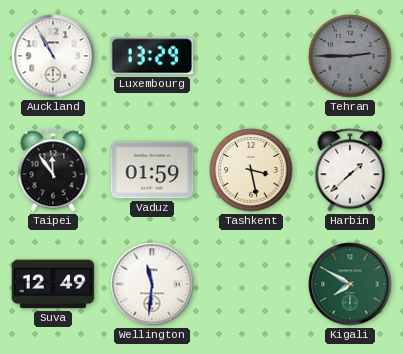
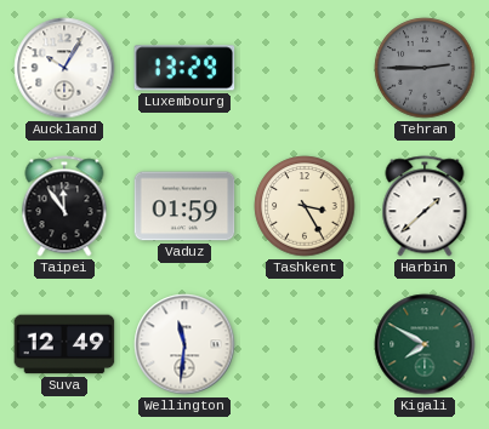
Auckland: 10:55 -> 10:05 (64, 68)
Tashkent: 3:28 -> 3:25 (305, 206)
